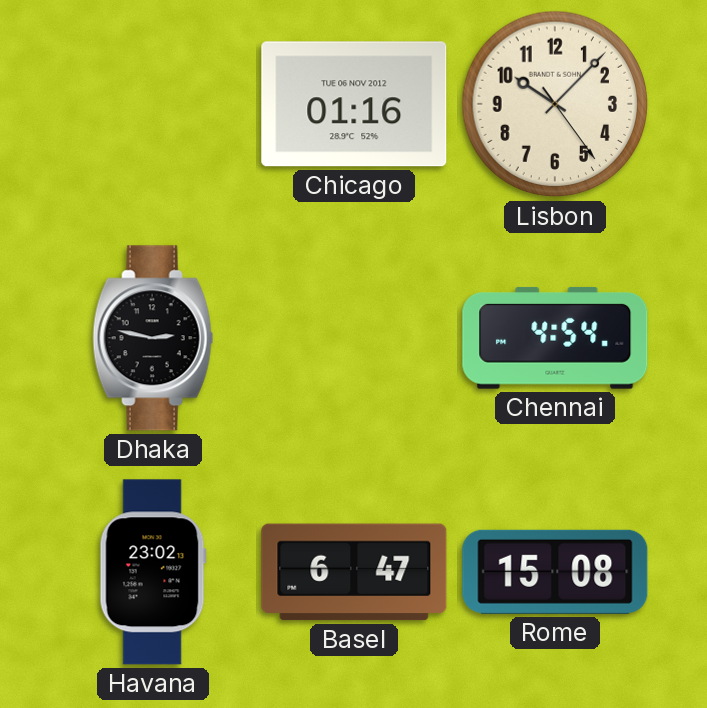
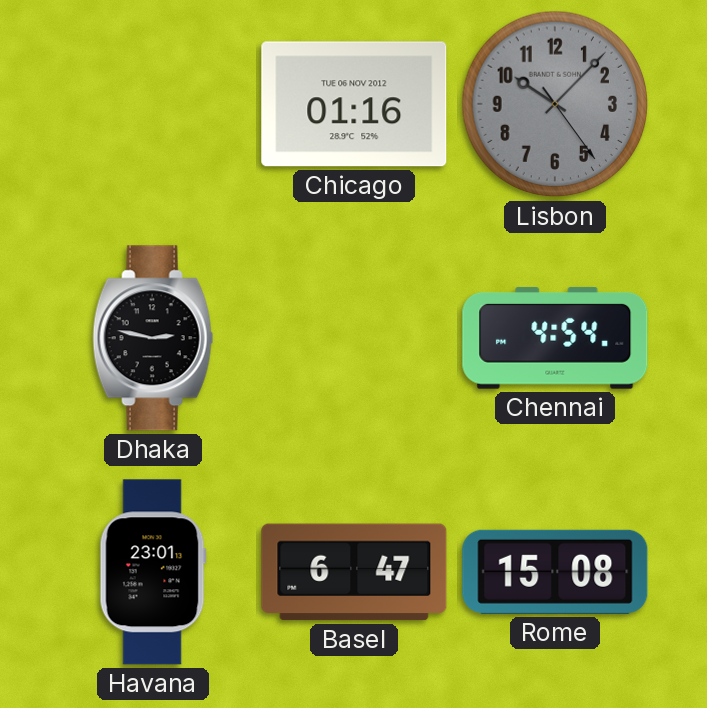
Lisbon dial: cream -> grey (555, 104)
Havana: 23:02 -> 23:01 (153, 572)
